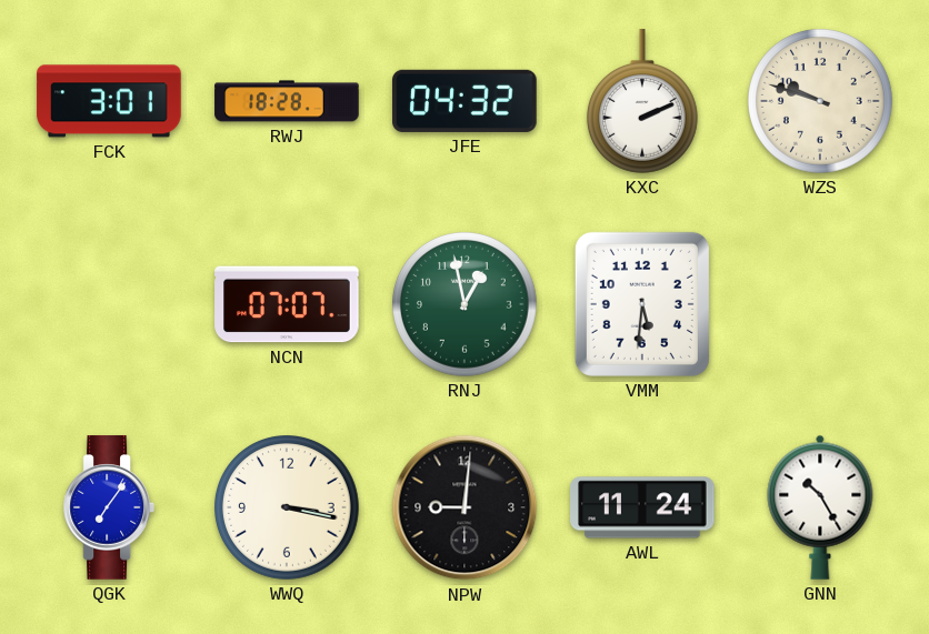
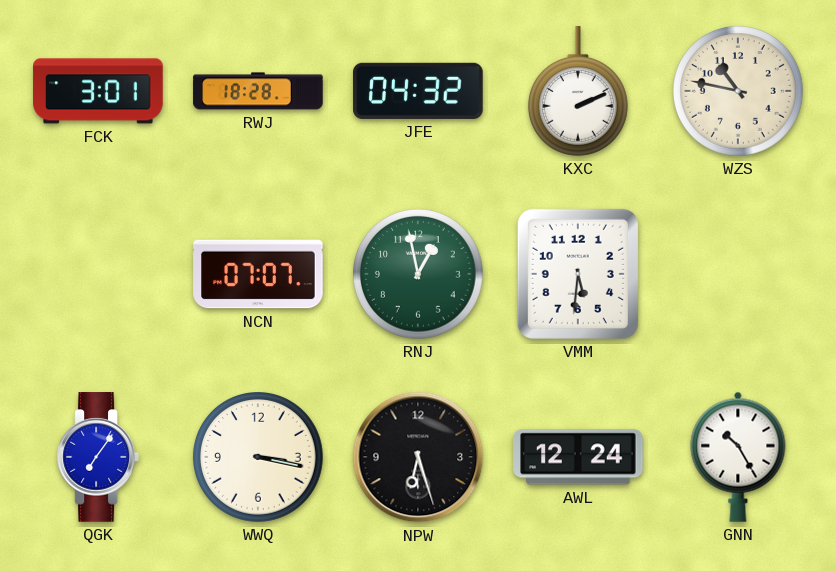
WZS: 9:48 -> 10:47 (739, 92)
NPW: 9:01 -> 6:27 (418, 457)
AWL: 11:24 -> 12:24 (578, 457)
